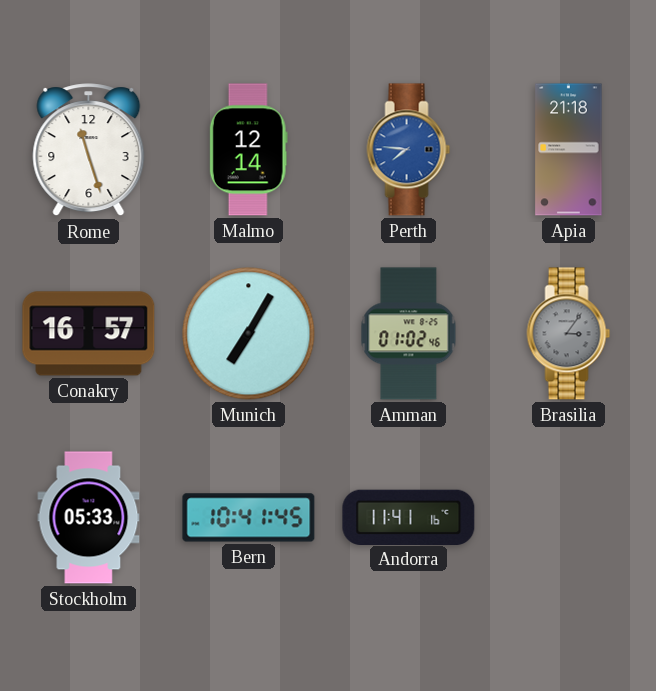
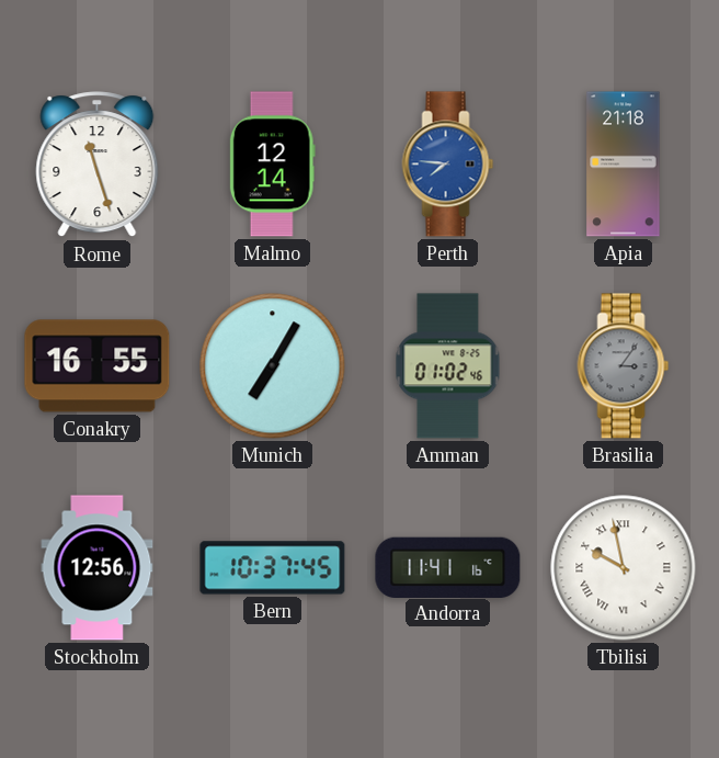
Conakry: 16:57 -> 16:55 (98, 366)
Stockholm: 05:33 -> 12:56 (98, 568)
Bern: 10:41 -> 10:37 (273, 568)
Tbilisi: none -> 9:58 (624, 568)
